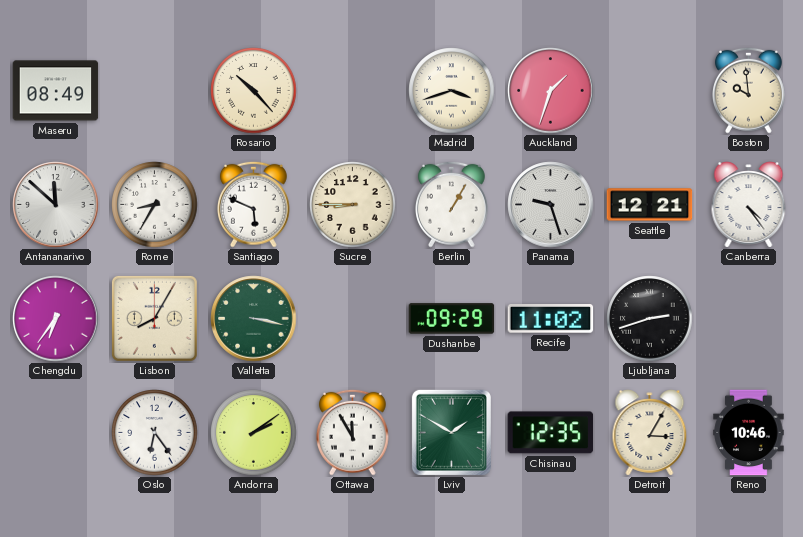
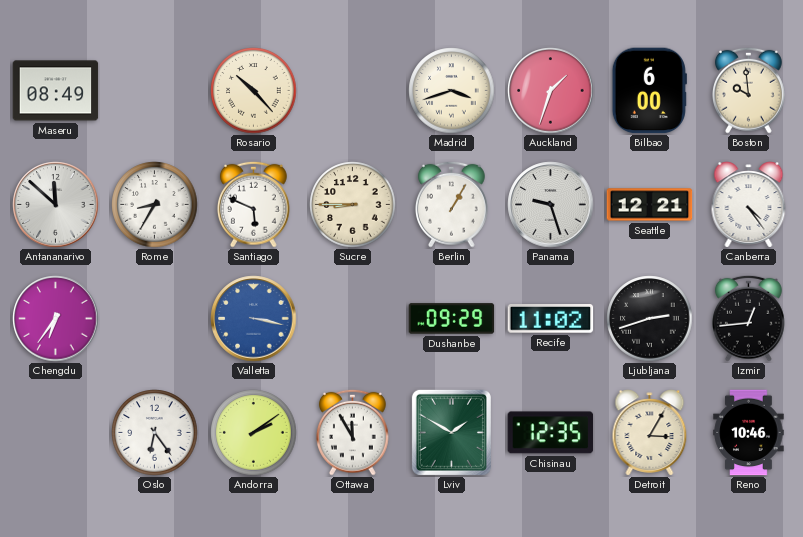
Bilbao: none -> 6:00 (649, 91)
Lisbon: 8:05 -> none (154, 318)
Valletta dial: green -> blue (254, 319)
Izmir: none -> 12:44 (748, 318)
